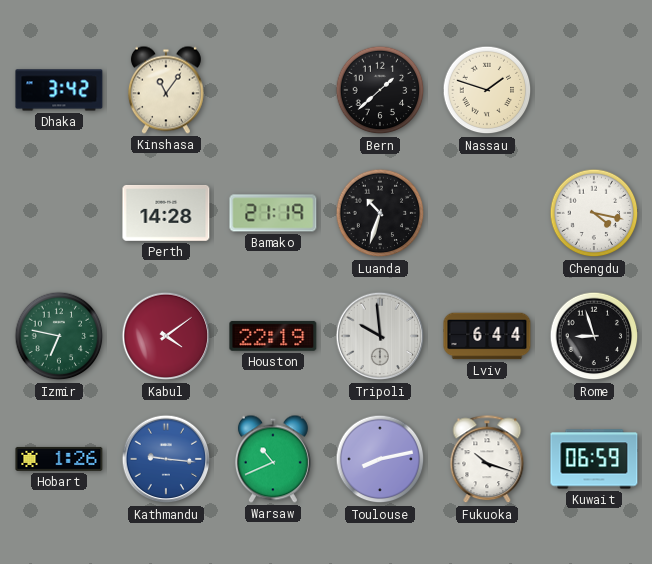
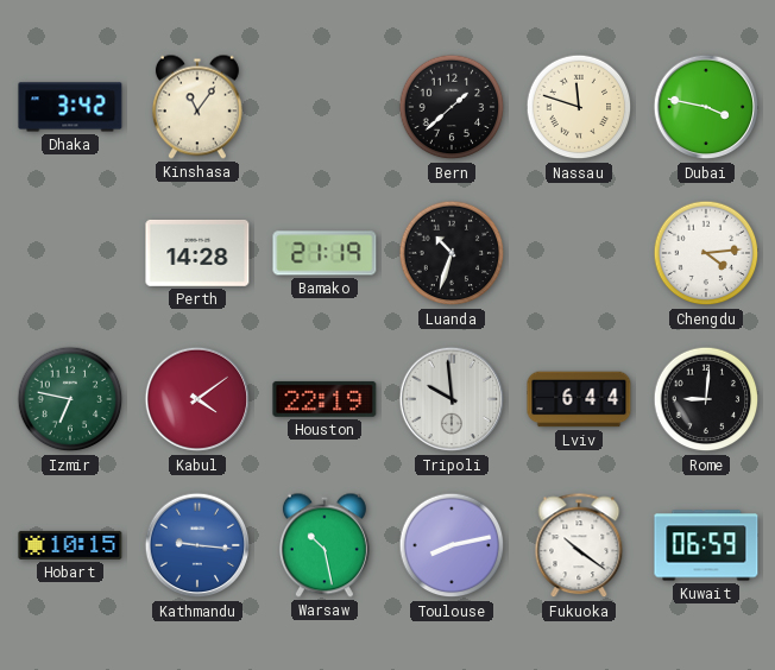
Nassau: 1:48 -> 11:48 (579, 107)
Dubai: none -> 3:47 (706, 107)
Chengdu: 4:17 -> 4:14 (706, 253)
Rome: 8:57 -> 9:01 (706, 399)
Hobart: 1:26 -> 10:15 (70, 545)
Warsaw: 10:41 -> 10:28 (325, 545)
Fukuoka: 10:18 -> 10:21 (579, 546)
